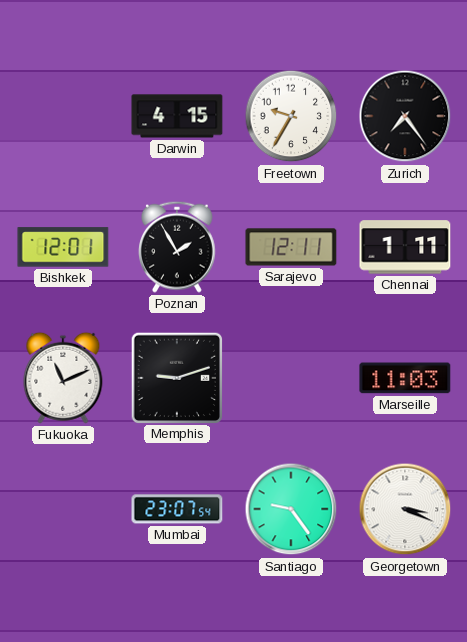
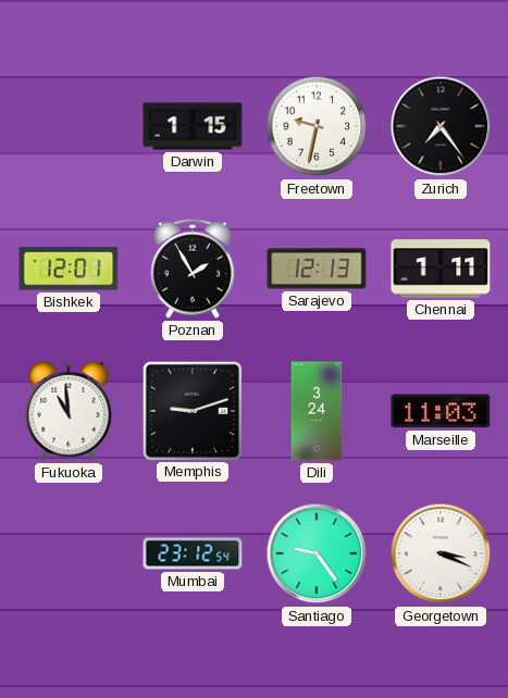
Darwin: 4:15 -> 1:15 (193, 126)
Freetown: 9:35 -> 9:32 (317, 126)
Sarajevo: 12:11 -> 12:13 (317, 269)
Fukuoka: 11:11 -> 10:59 (69, 411)
Dili: none -> 3:24 (317, 411)
Mumbai: 23:07 -> 23:12 (193, 553)
